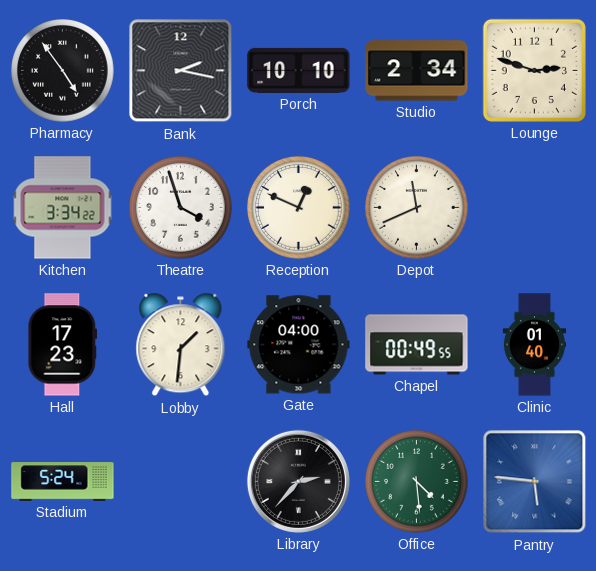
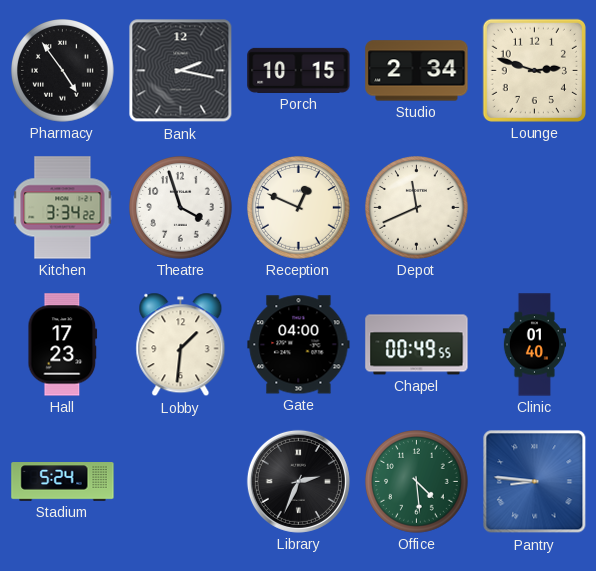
Porch: 10:10 -> 10:15 (299, 70)
Library: 2:37 -> 2:34 (298, 481)
Pantry: 5:46 -> 8:46 (535, 482)
